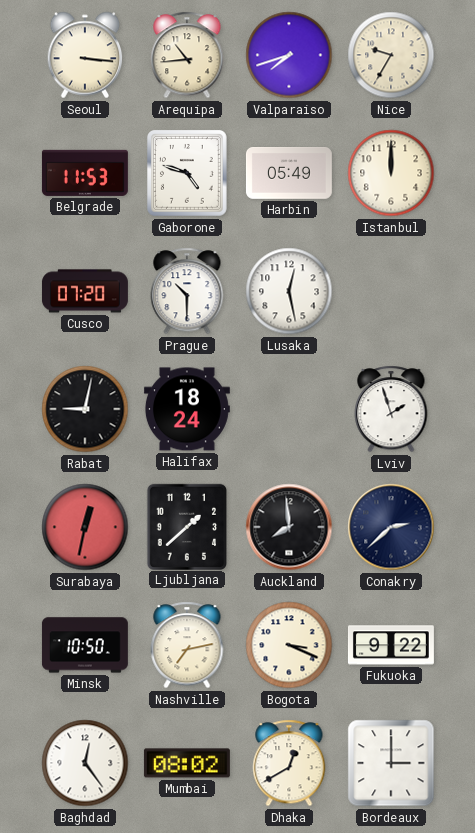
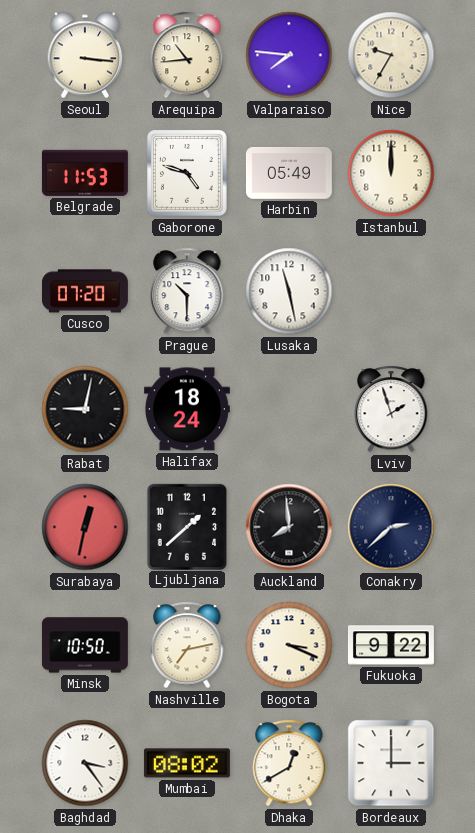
Valparaiso: 7:42 -> 7:46 (289, 55)
Lusaka: 12:28 -> 11:28 (289, 291)
Baghdad: 12:24 -> 3:24 (85, 763)
